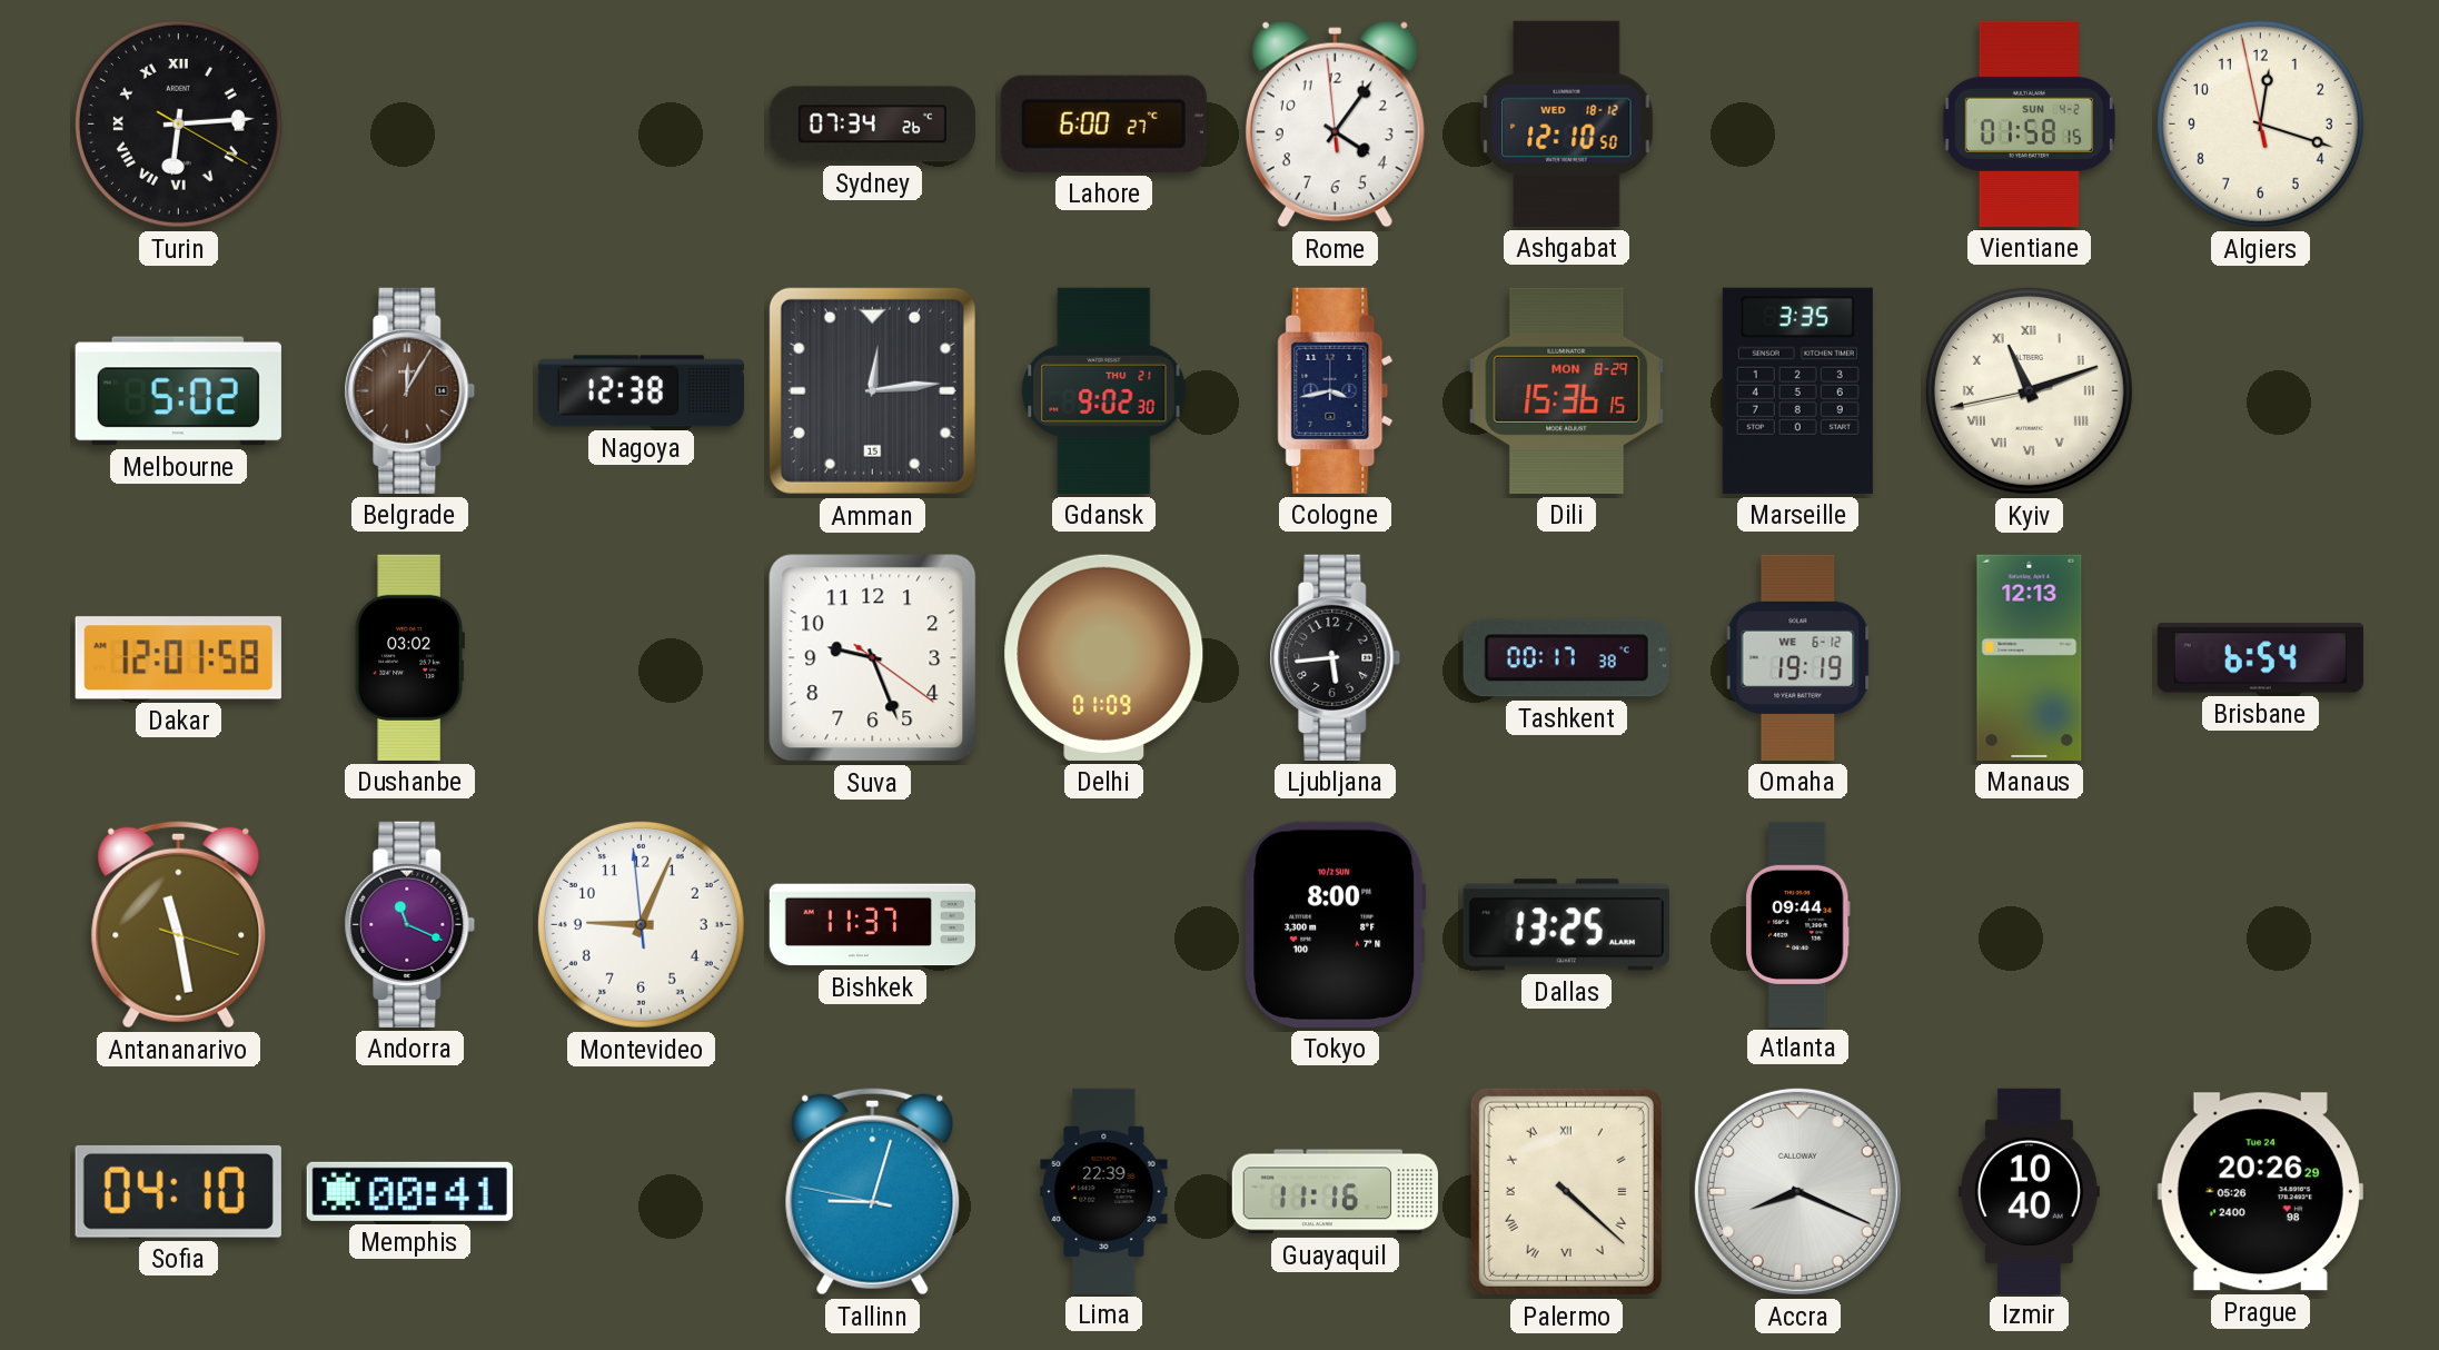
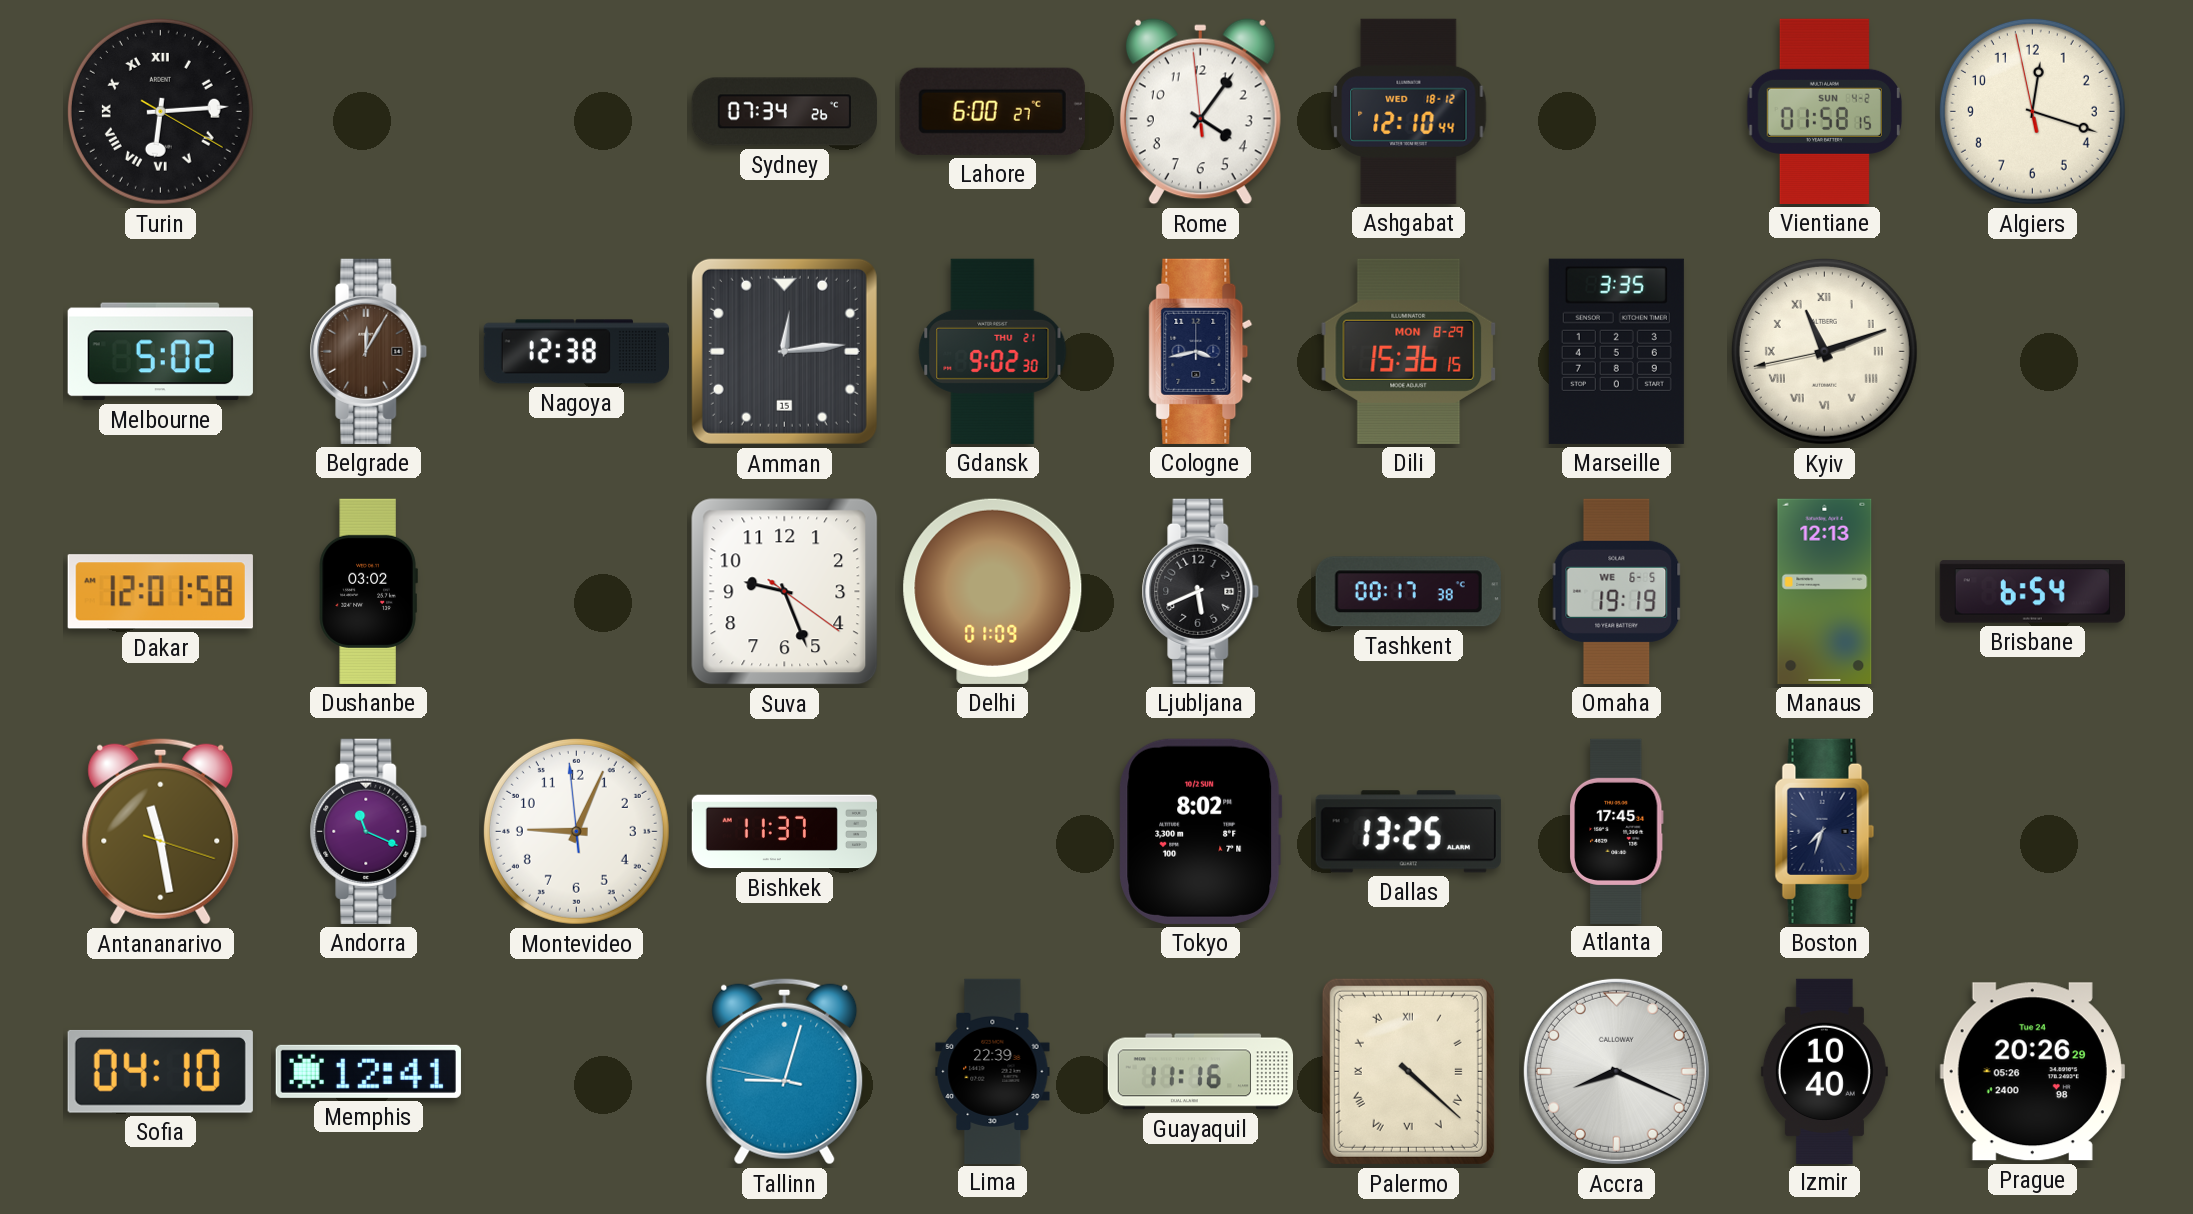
Ashgabat: 12:10:50 -> 12:10:44 (1409, 111)
Ljubljana: 5:44 -> 5:41 (1201, 591)
Omaha date: WE 6-12 -> WE 6-5 (1617, 591)
Tokyo: 8:00 -> 8:02 (1201, 831)
Atlanta: 09:44 -> 17:45 (1617, 831)
Boston: none -> 7:33 (1825, 831)
Memphis: 00:41 -> 12:41 (368, 1071)
